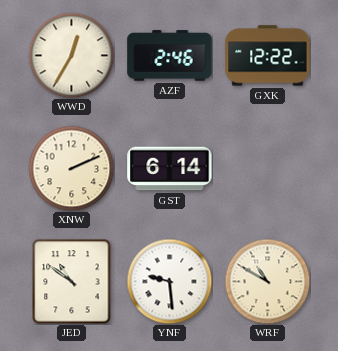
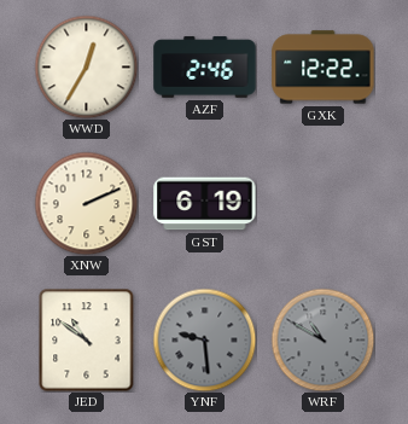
GST: 6:14 -> 6:19 (205, 204)
YNF dial: white -> grey (204, 339)
WRF dial: cream -> grey (322, 339)
